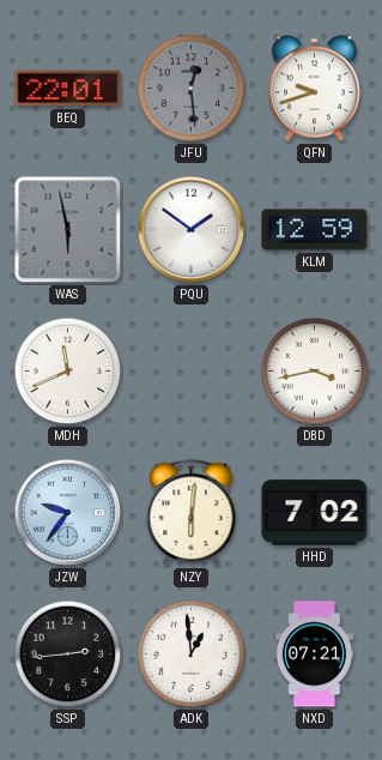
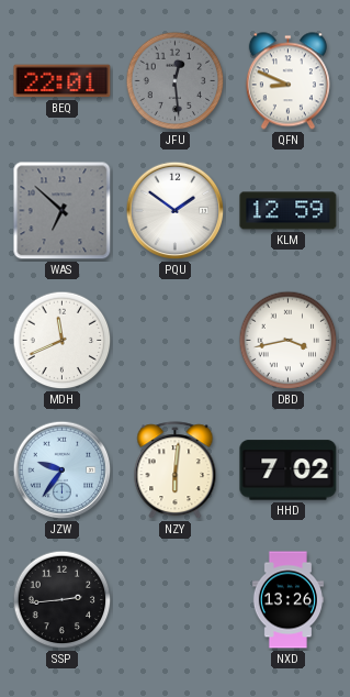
QFN: 9:42 -> 8:49 (287, 81)
WAS: 5:58 -> 6:52 (63, 211)
ADK: 12:59 -> none (192, 655)
NXD: 07:21 -> 13:26 (287, 600)
